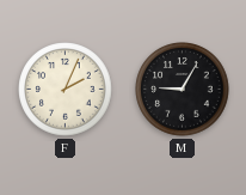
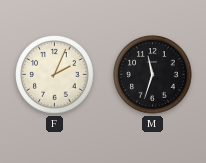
M: 9:05 -> 11:33 (153, 75)
